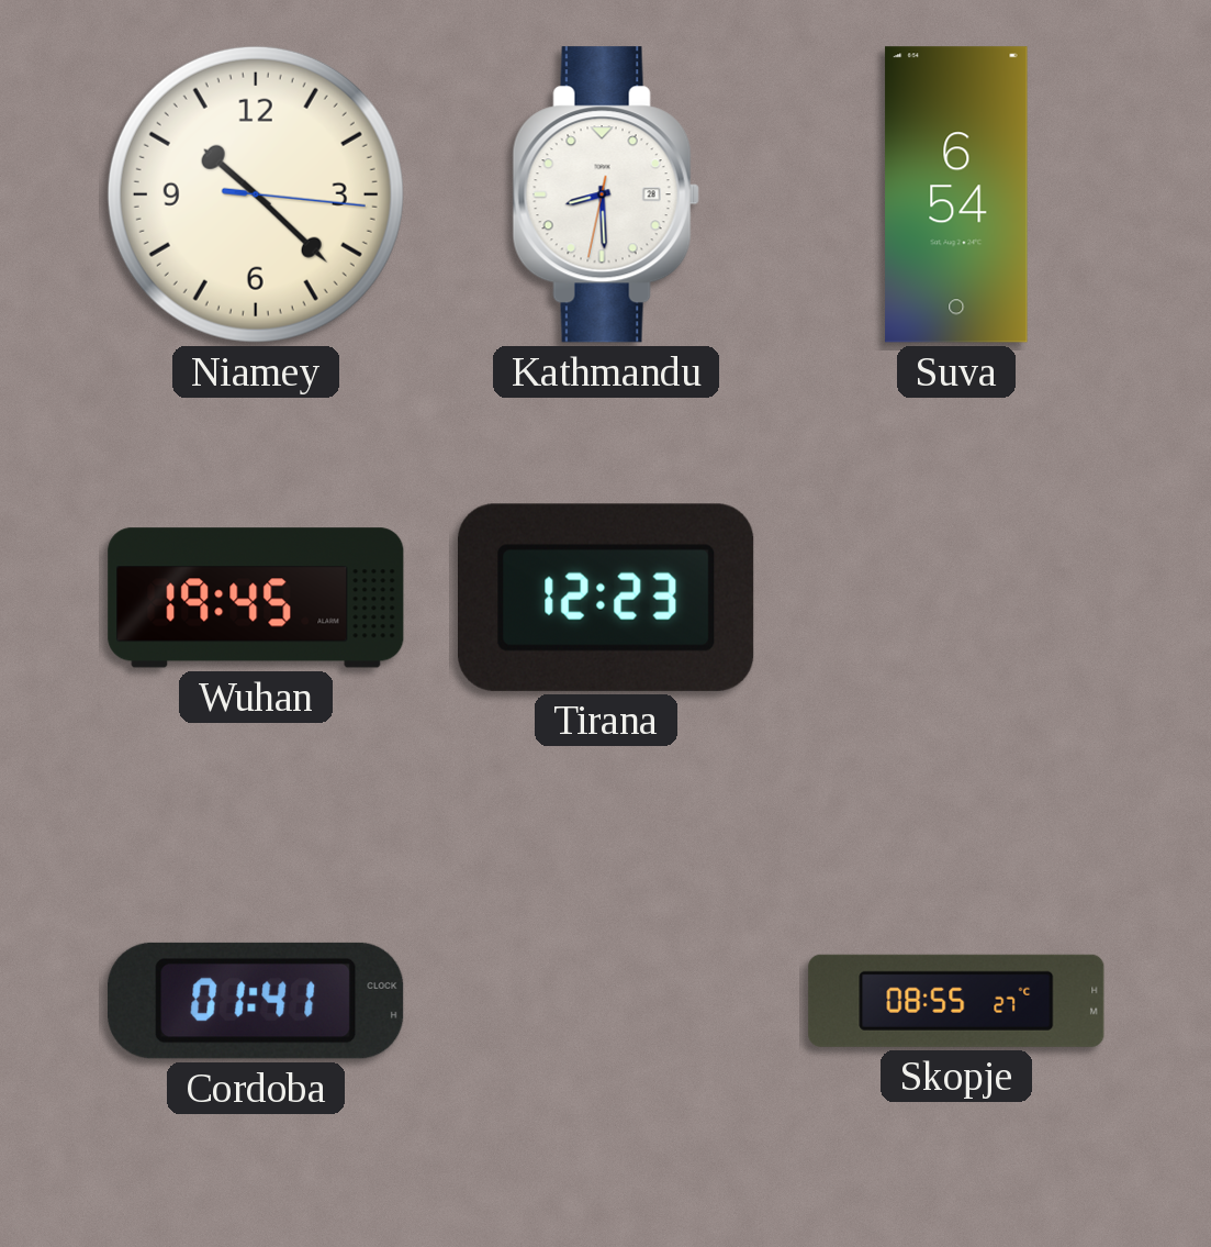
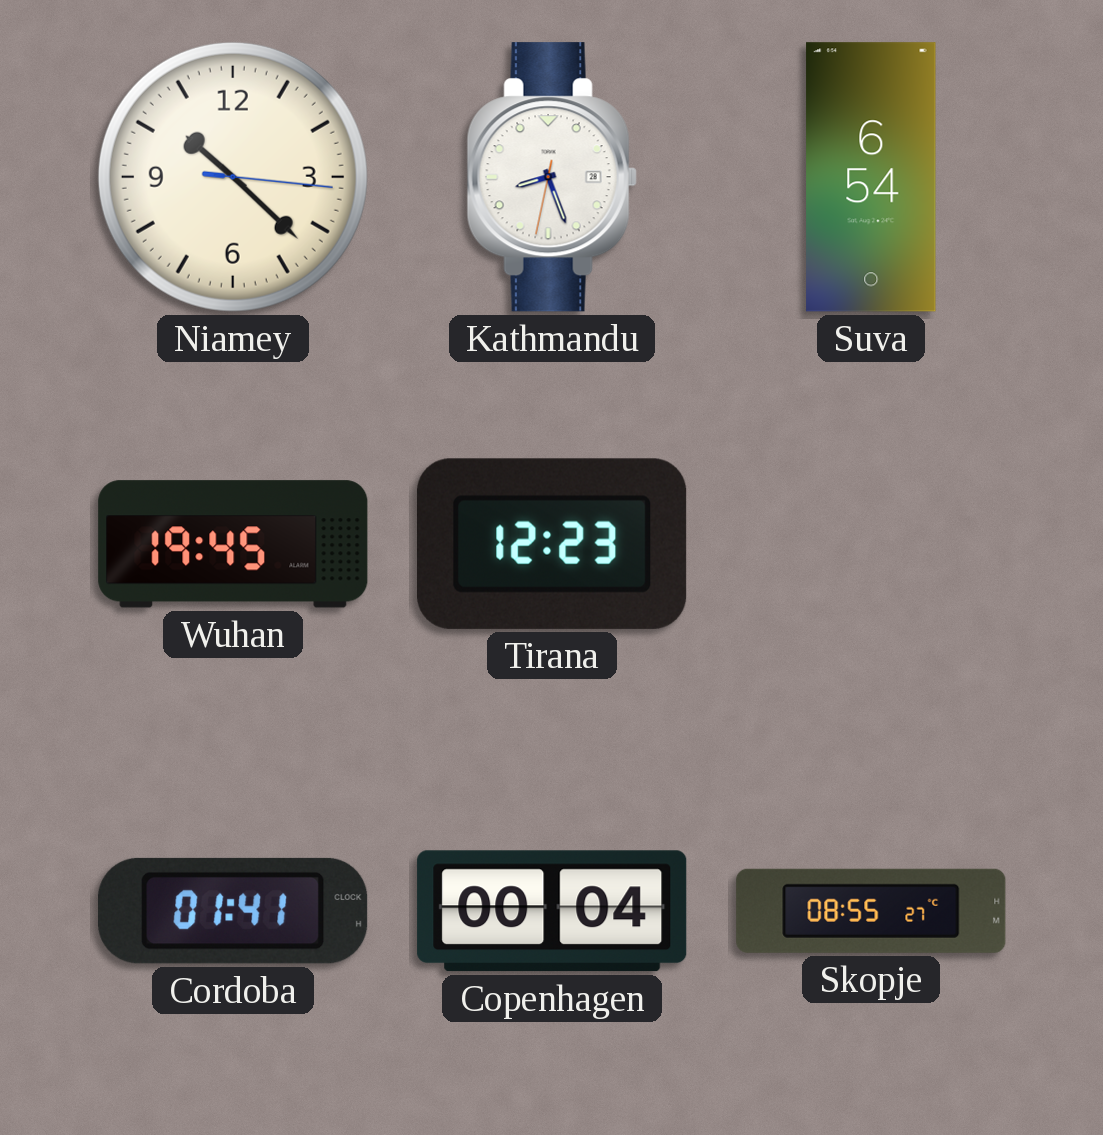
Kathmandu: 8:29 -> 8:26 (552, 177)
Copenhagen: none -> 00:04 (552, 911)
